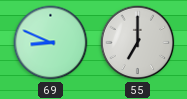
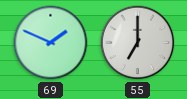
69: 8:49 -> 1:49 (51, 43)
